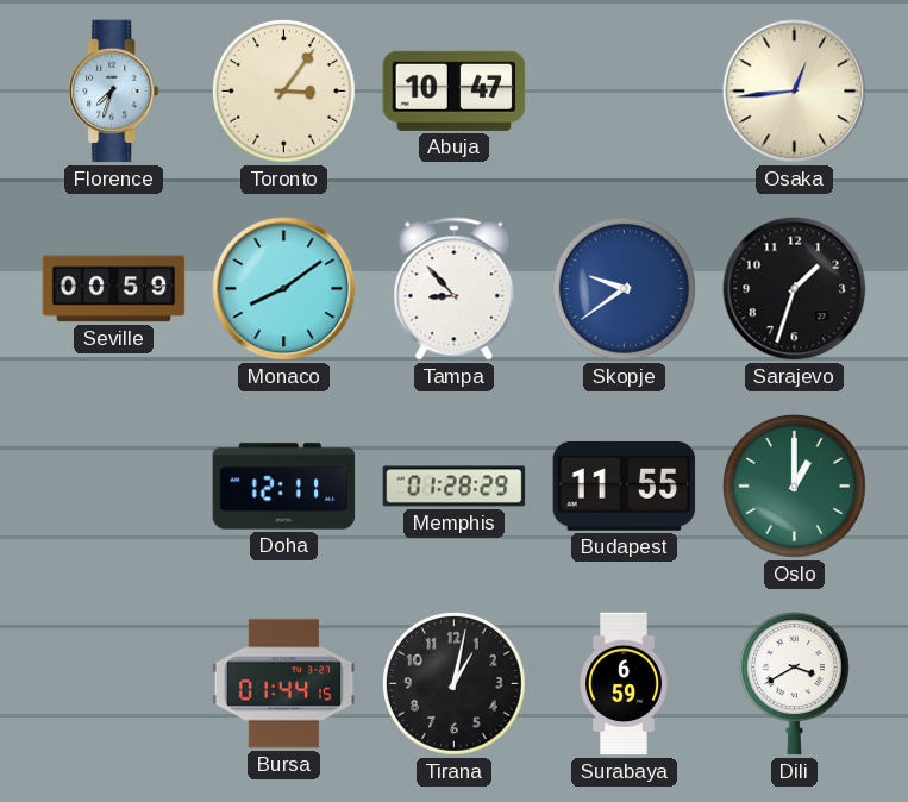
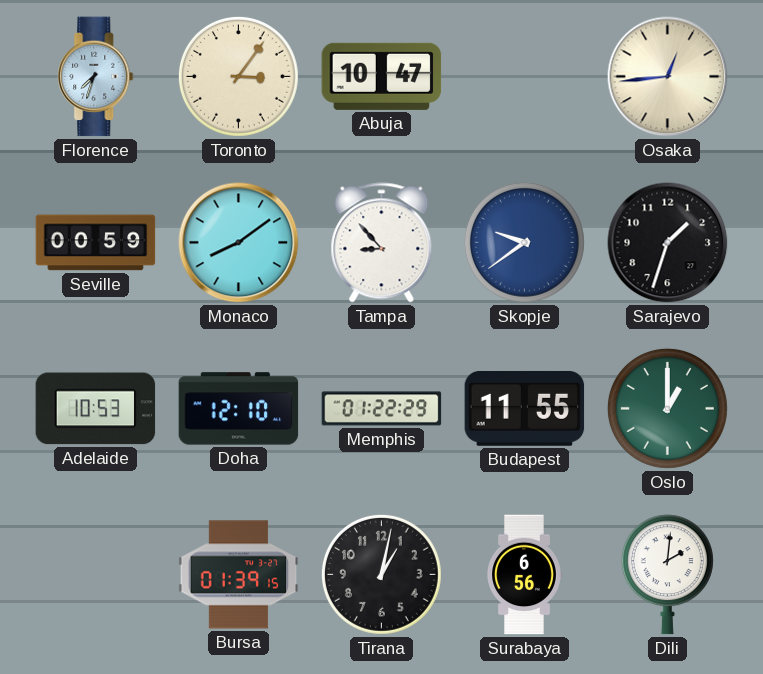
Adelaide: none -> 10:53 (96, 409)
Doha: 12:11 -> 12:10 (239, 409)
Memphis: 01:28 -> 01:22 (382, 409)
Bursa: 01:44 -> 01:39 (239, 575)
Surabaya: 6:59 -> 6:56 (524, 575)
Dili: 3:40 -> 2:01 (667, 575)
